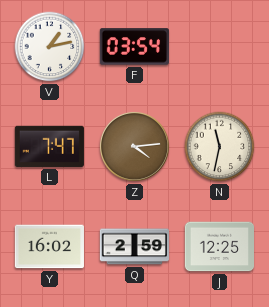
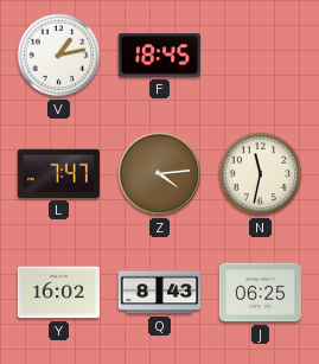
F: 03:54 -> 18:45 (159, 56)
Q: 2:59 -> 8:43 (159, 293)
J: 12:25 -> 06:25 (260, 293)
